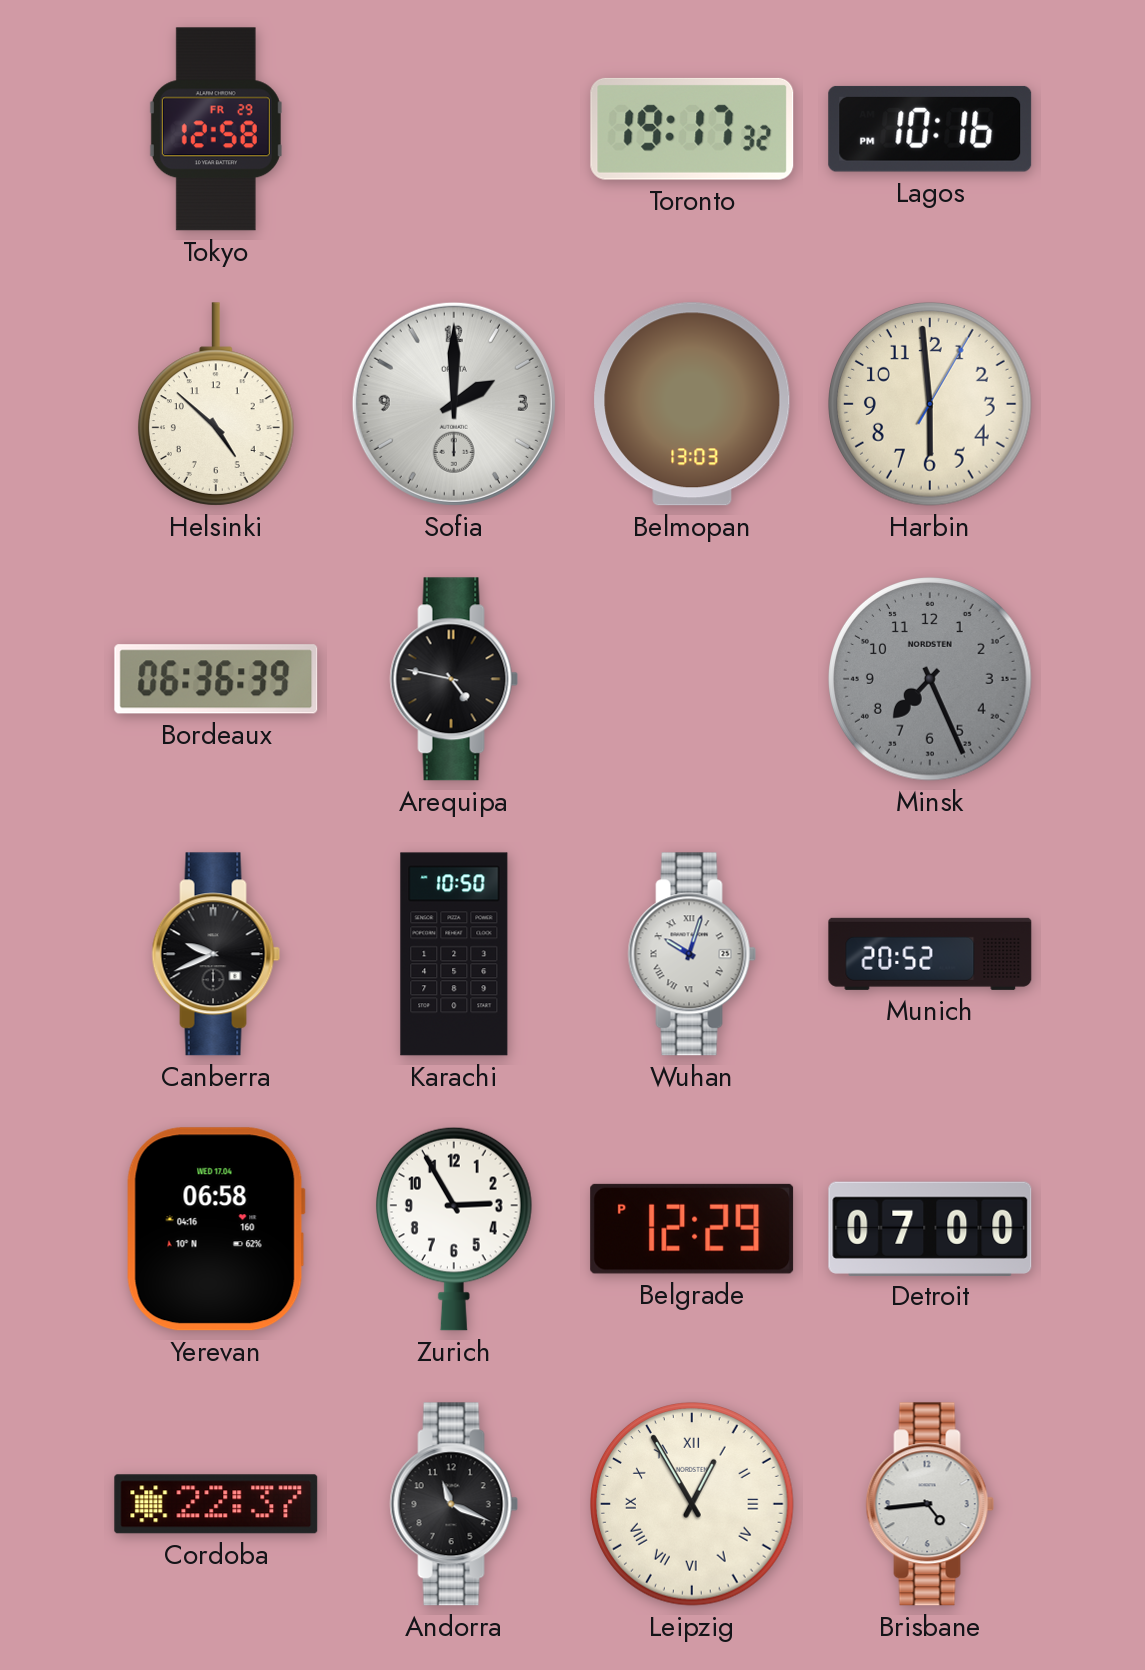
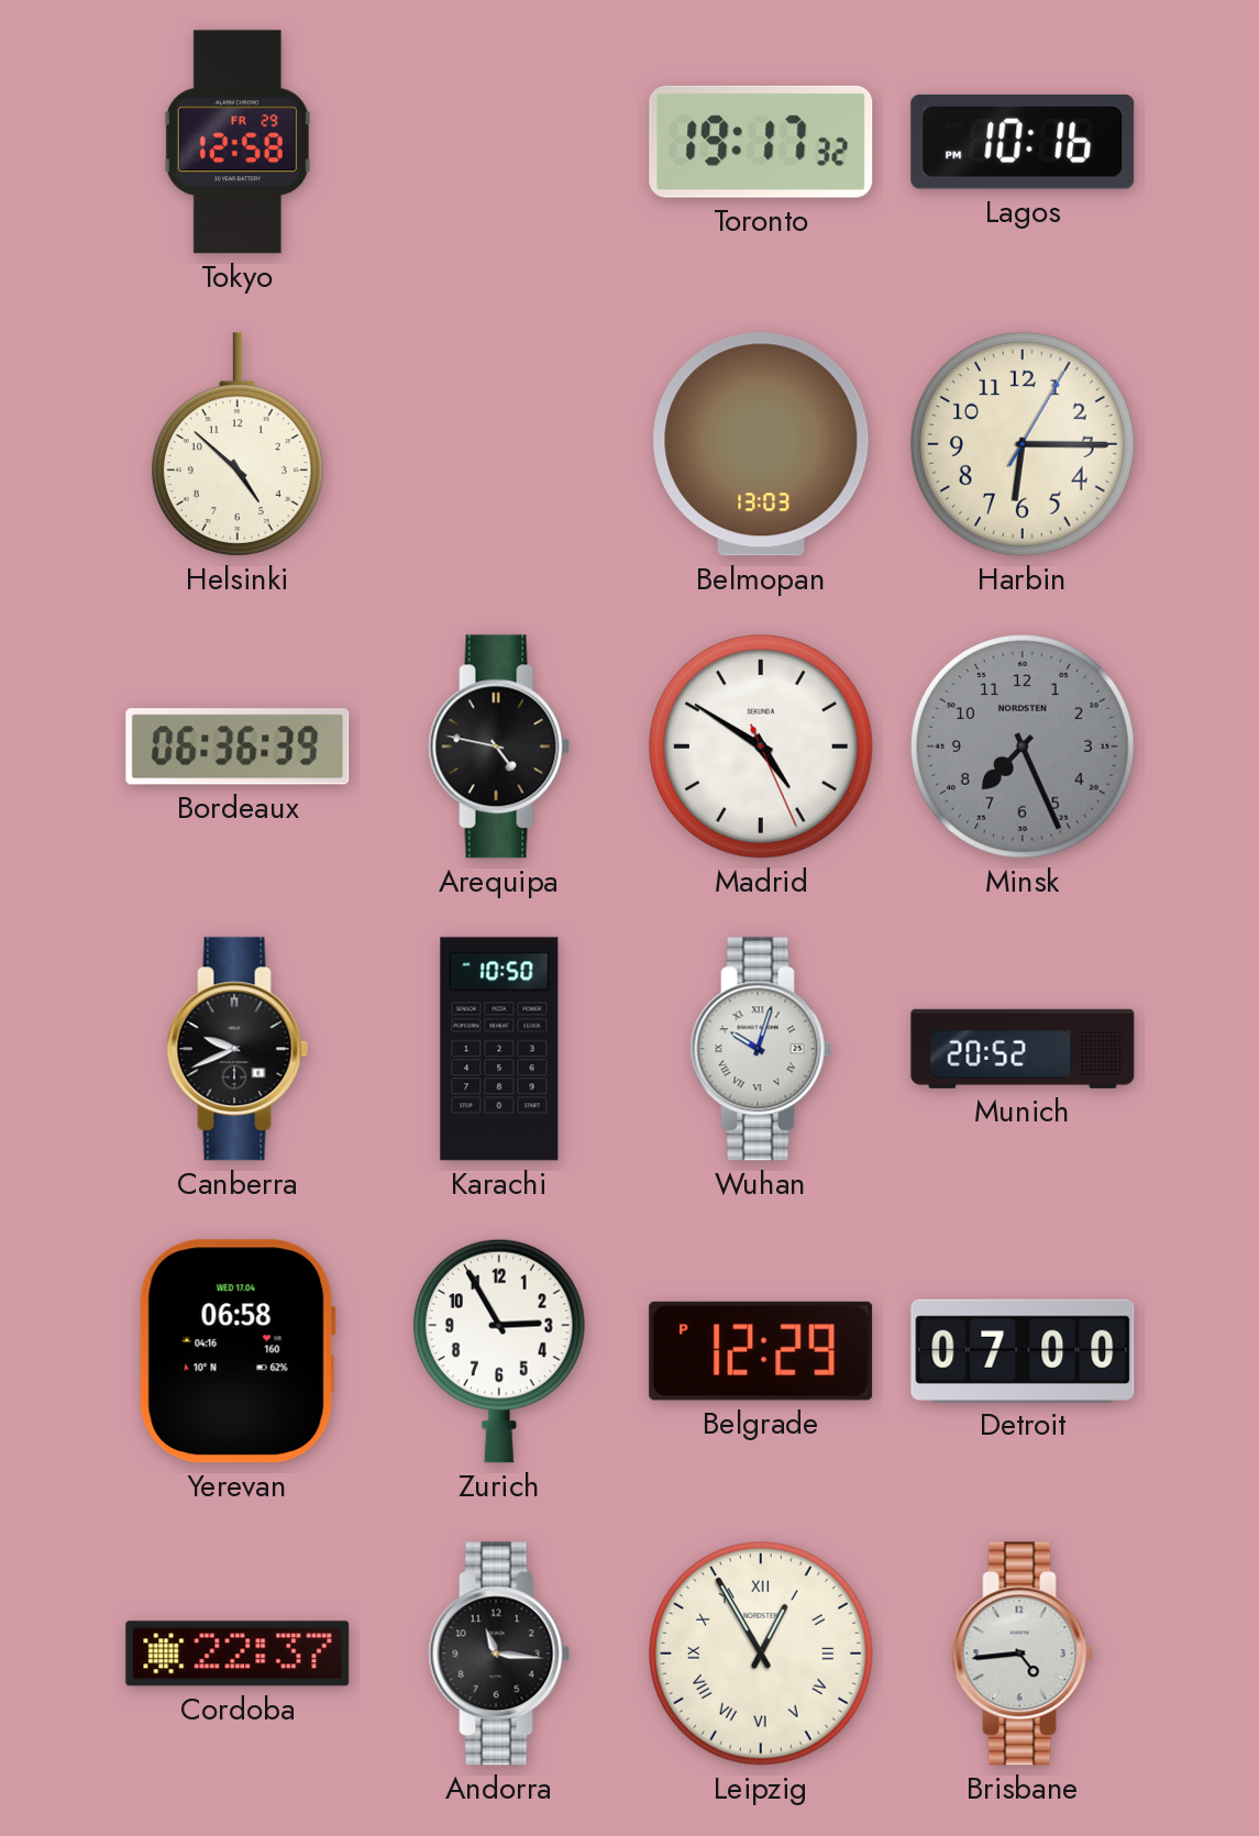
Sofia: 2:00 -> none (454, 404)
Harbin: 5:59 -> 6:15 (1023, 444)
Madrid: none -> 4:50 (761, 746)
Andorra: 11:19 -> 11:16 (499, 1653)
